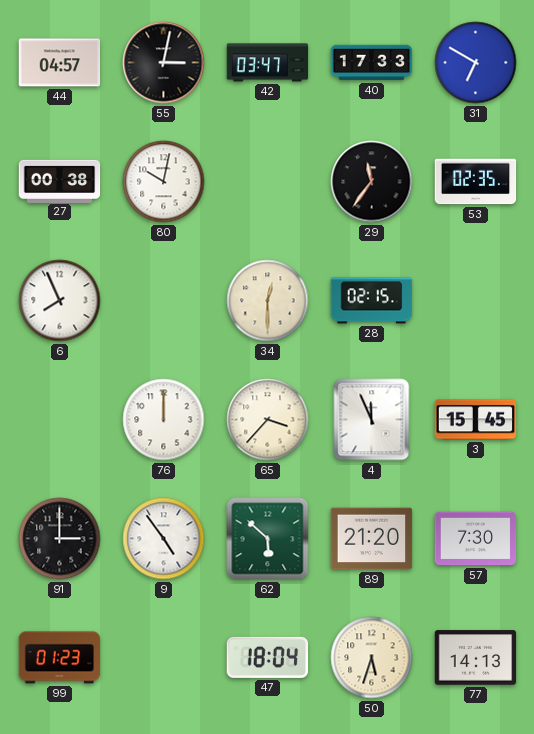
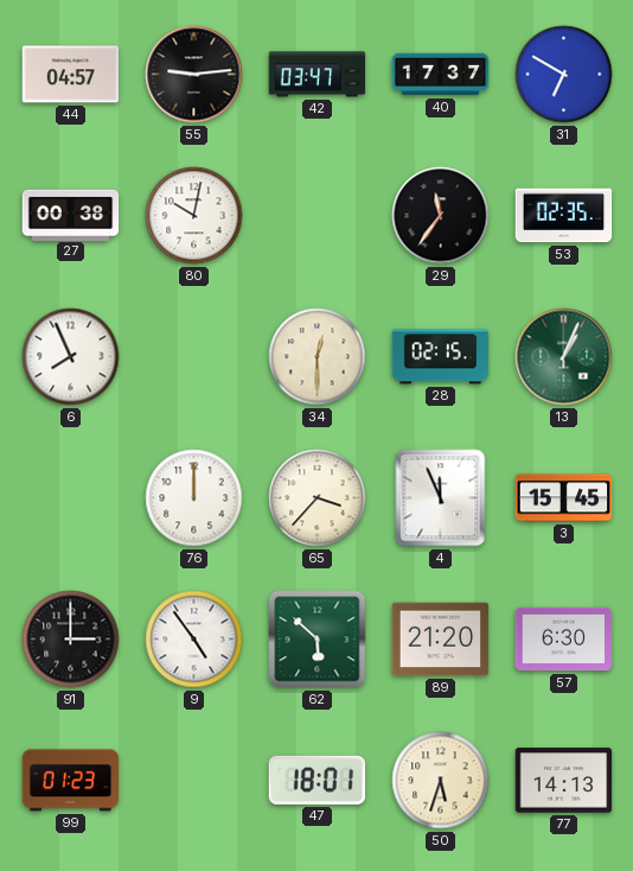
55: 3:02 -> 9:14 (194, 75)
40: 17:33 -> 17:37 (441, 75)
13: none -> 1:04 (564, 357)
57: 7:30 -> 6:30 (564, 640)
47: 18:04 -> 18:01 (318, 780)
